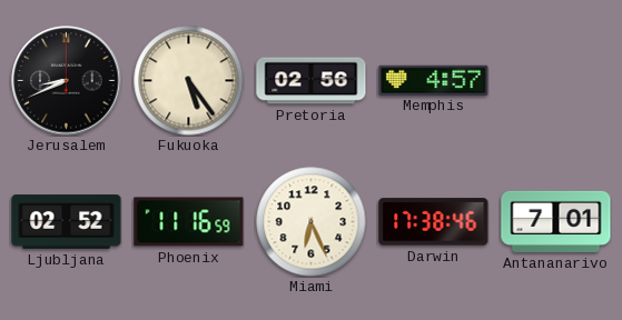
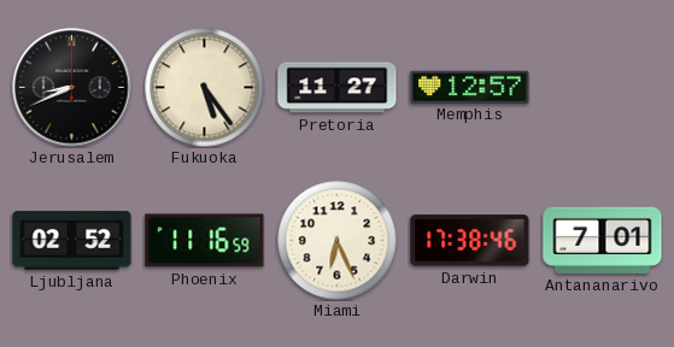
Pretoria: 02:56 -> 11:27 (338, 88)
Memphis: 4:57 -> 12:57 (470, 87)
